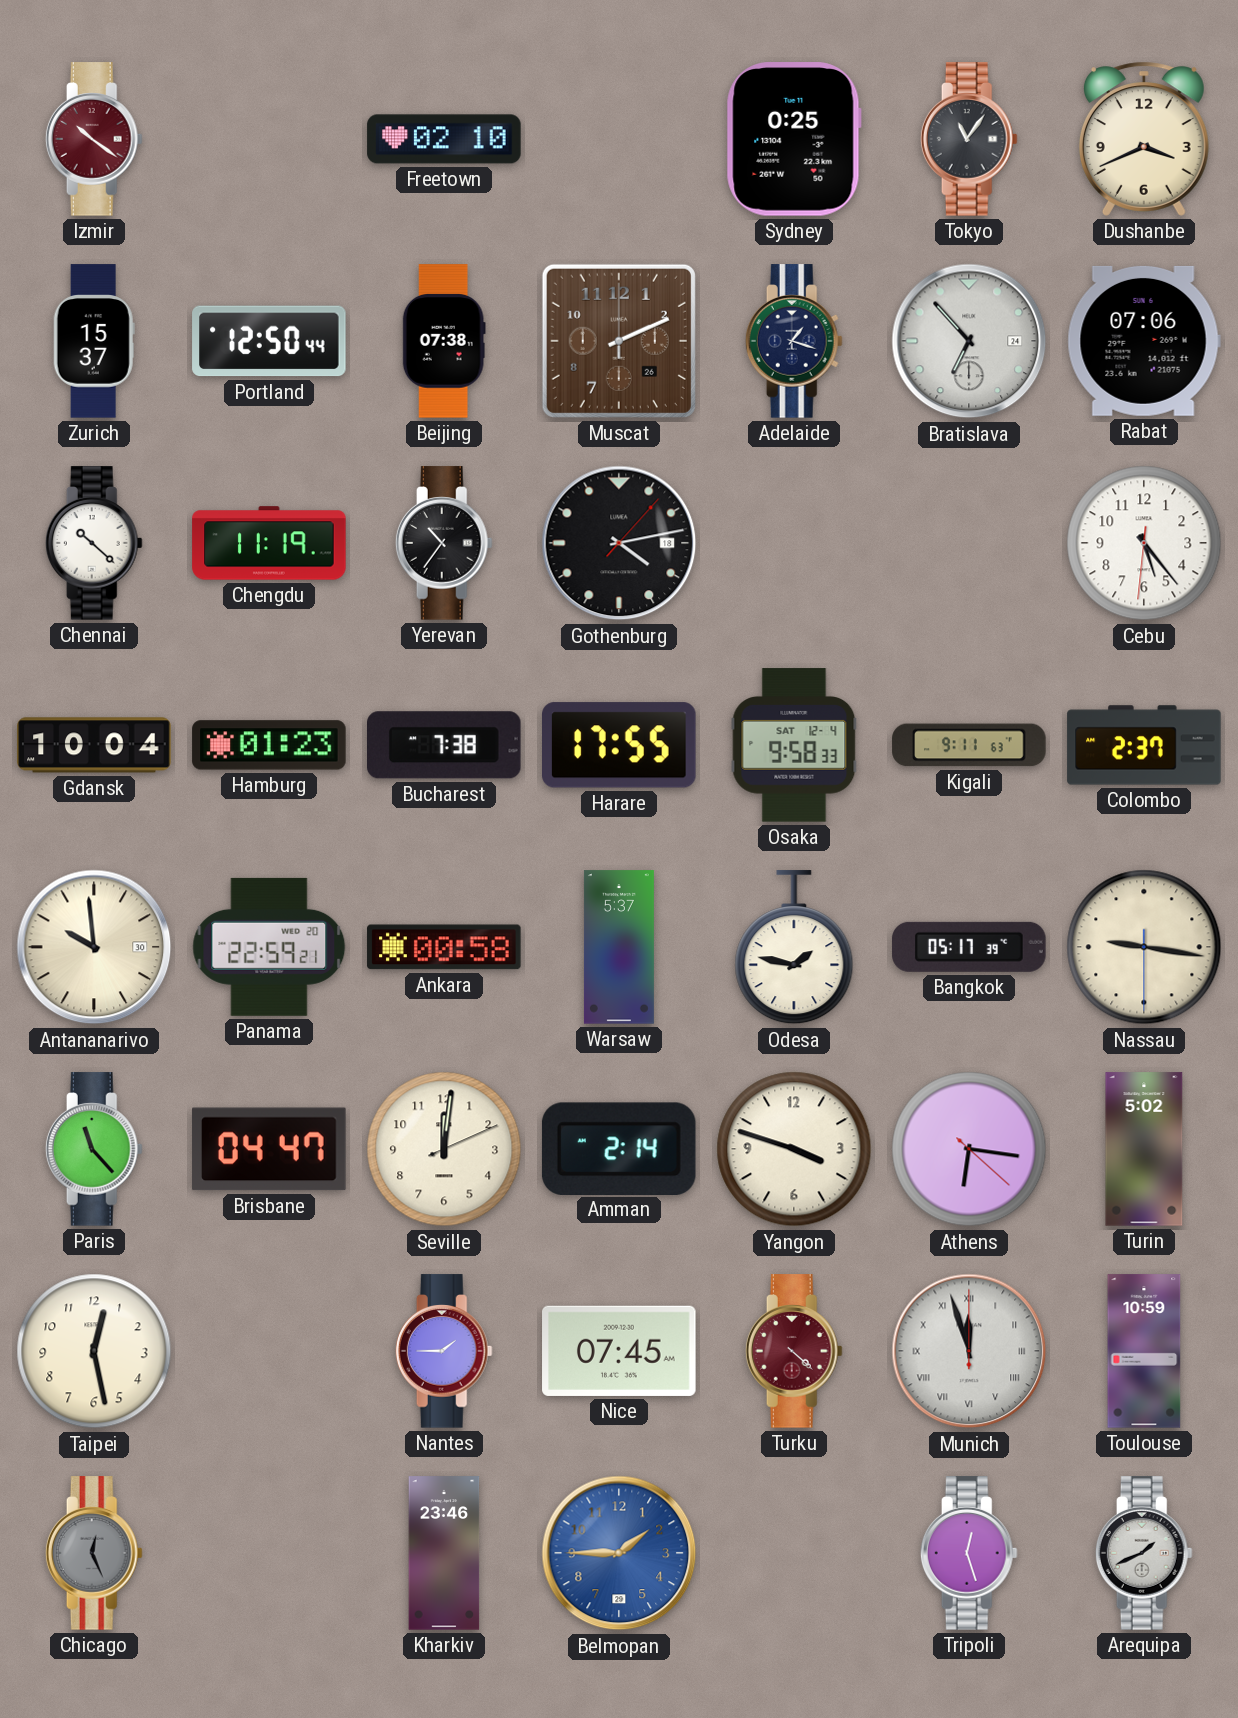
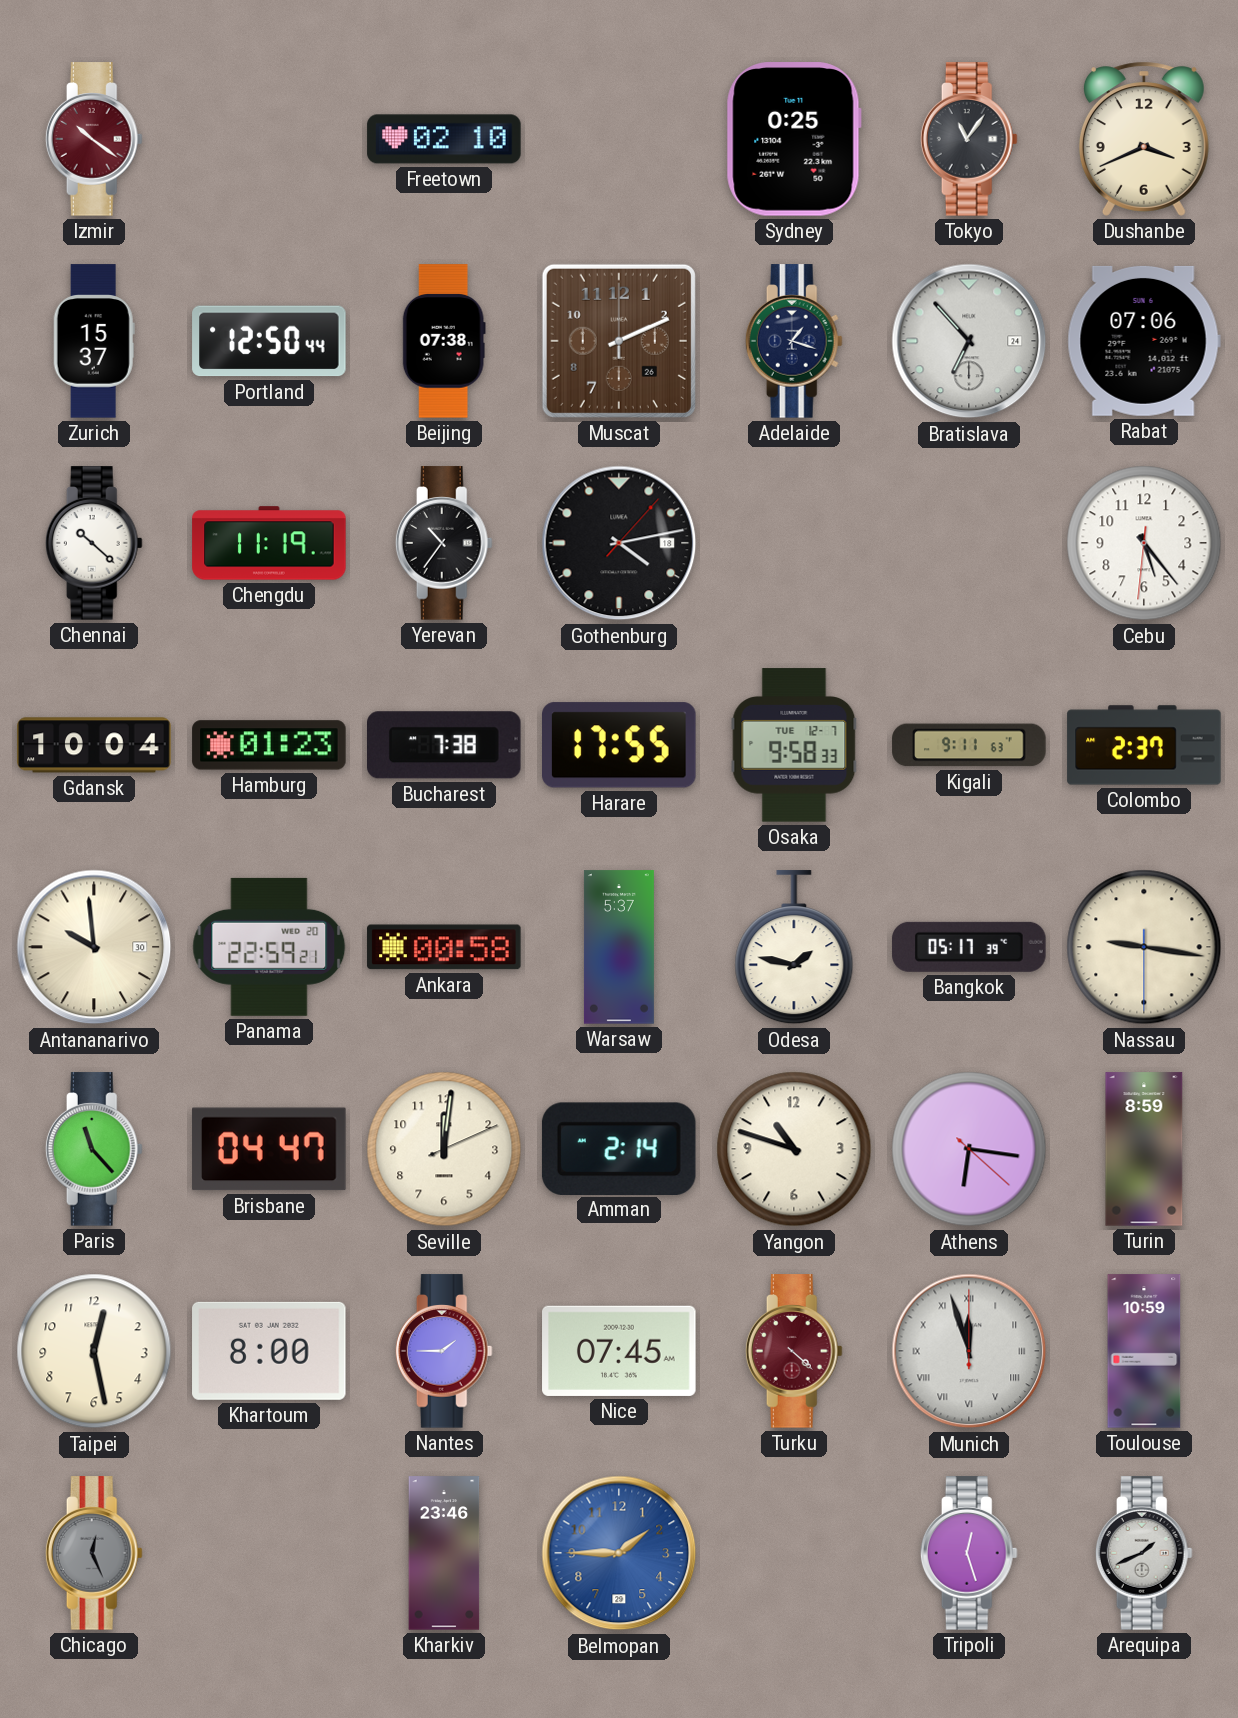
Osaka date: SAT 12-4 -> TUE 12-7 (794, 745)
Yangon: 3:48 -> 10:48 (794, 1149)
Turin: 5:02 -> 8:59 (1144, 1149)
Khartoum: none -> 8:00 (269, 1351)
